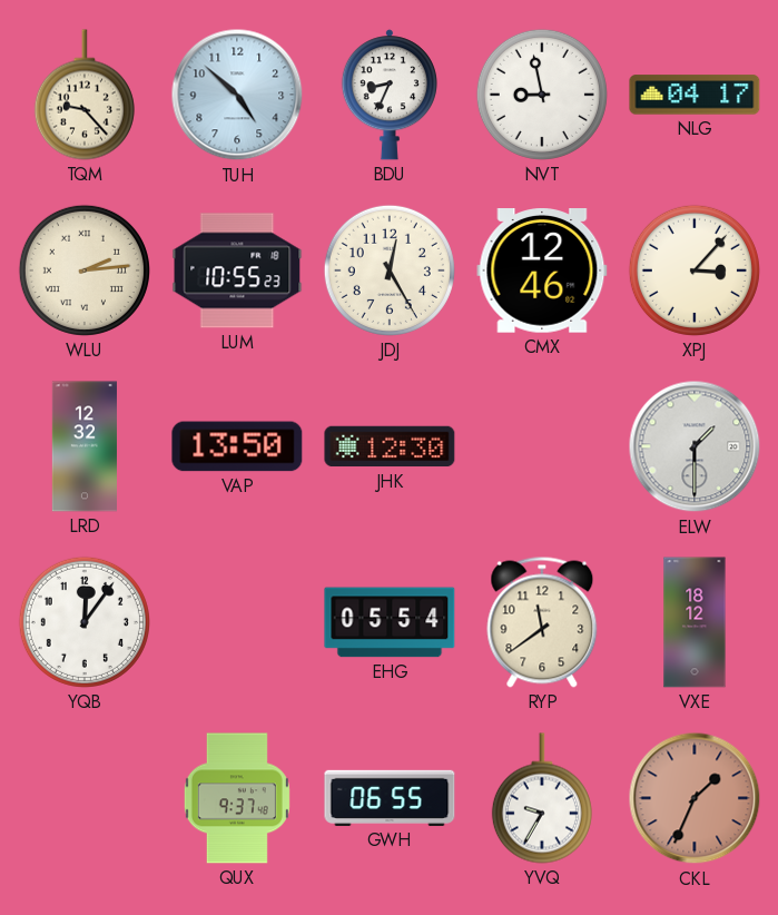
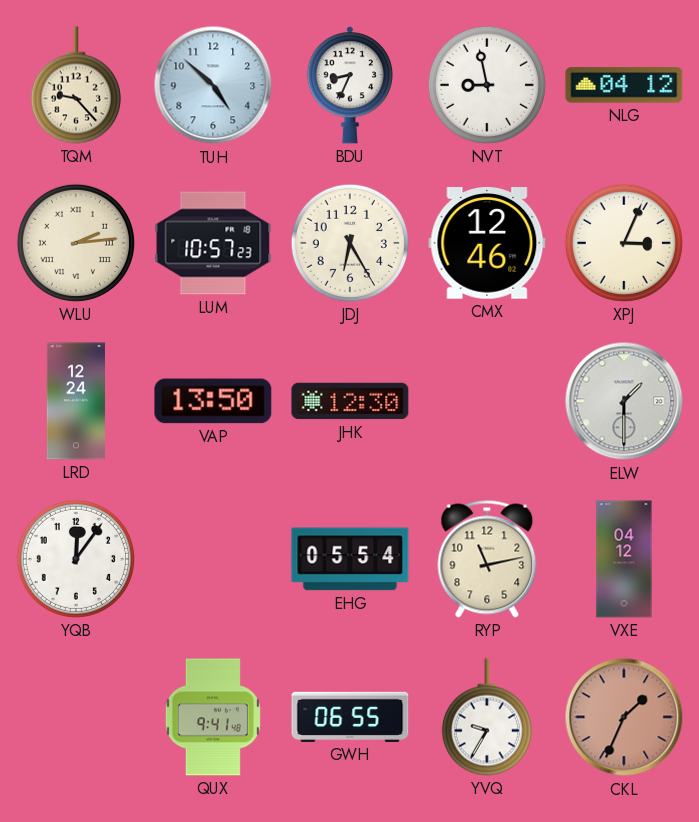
NLG: 04:17 -> 04:12 (624, 85)
LUM: 10:55 -> 10:57 (213, 243)
JDJ: 12:25 -> 6:25 (350, 243)
XPJ: 3:07 -> 3:04 (624, 243)
LRD: 12:32 -> 12:24 (76, 401)
RYP: 11:39 -> 11:13 (487, 559)
VXE: 18:12 -> 04:12 (624, 559)
QUX: 9:37 -> 9:41 (213, 717)
